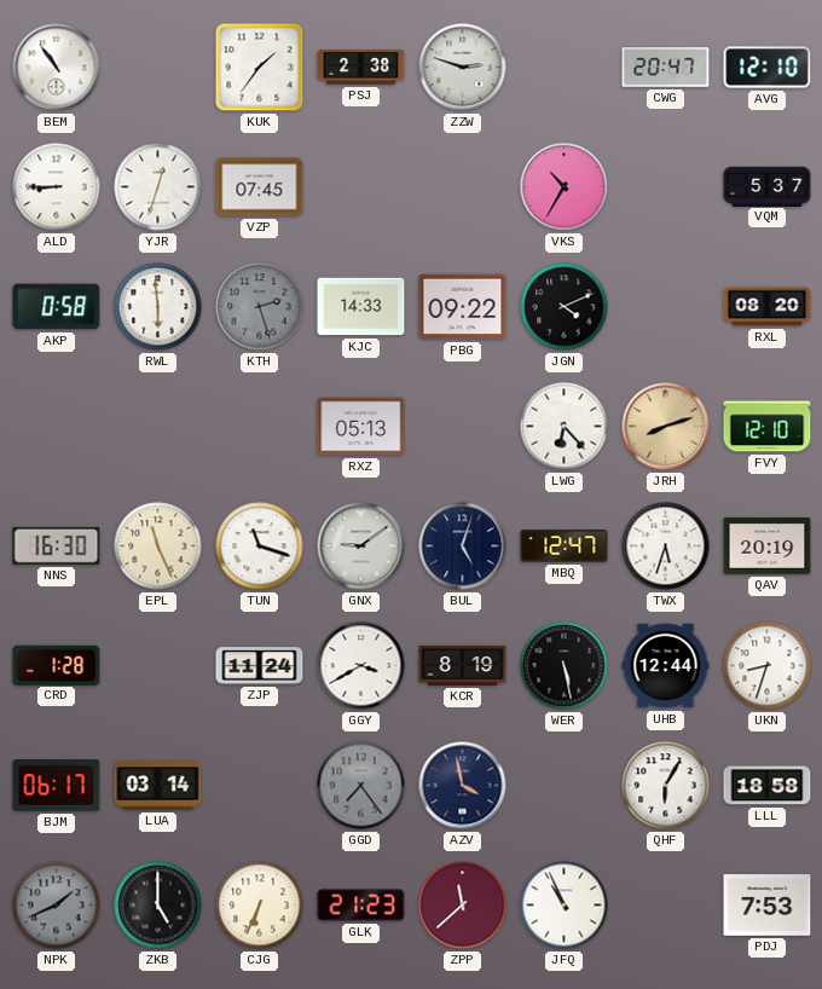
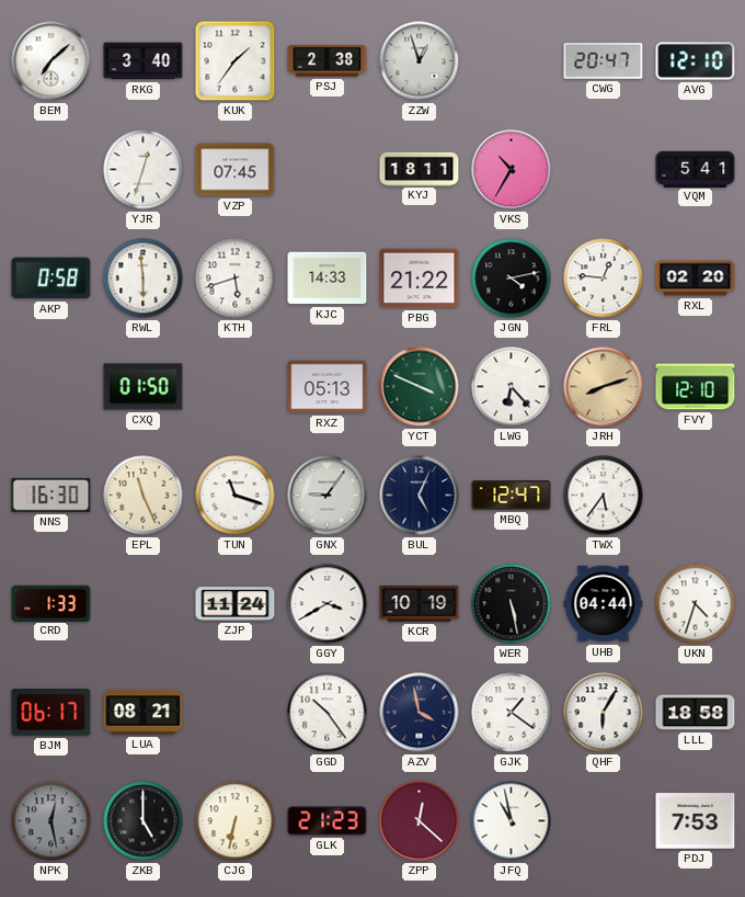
BEM: 10:54 -> 7:08 (51, 61)
RKG: none -> 3:40 (144, 61)
ZZW: 2:48 -> 12:57 (420, 61)
ALD: 8:45 -> none (57, 187)
KYJ: none -> 18:11 (420, 169)
VQM: 5:37 -> 5:41 (696, 169)
KTH: 2:27 -> 5:42 (236, 279)
KTH dial: grey -> white (236, 279)
PBG: 09:22 -> 21:22 (420, 279)
JGN: 4:11 -> 4:13 (512, 279)
FRL: none -> 12:46 (604, 279)
RXL: 08:20 -> 02:20 (696, 279)
CXQ: none -> 01:50 (144, 387)
YCT: none -> 3:49 (420, 387)
GNX: 9:09 -> 9:06 (328, 496)
BUL: 5:03 -> 5:04 (420, 496)
TWX: 5:33 -> 5:36 (604, 496)
QAV: 20:19 -> none (768, 546)
CRD: 1:28 -> 1:33 (51, 603)
KCR: 8:19 -> 10:19 (420, 603)
UHB: 12:44 -> 04:44 (604, 604)
UKN: 8:33 -> 4:33 (696, 604)
LUA: 03:14 -> 08:21 (144, 713)
GGD: 7:24 -> 10:24 (328, 713)
GGD dial: grey -> white (328, 713)
GJK: none -> 1:21 (512, 713)
NPK: 1:41 -> 12:28 (51, 821)
CJG: 6:34 -> 6:32 (236, 821)
ZPP: 11:38 -> 12:22 (420, 821)
JFQ: 10:56 -> 10:58 (512, 821)
